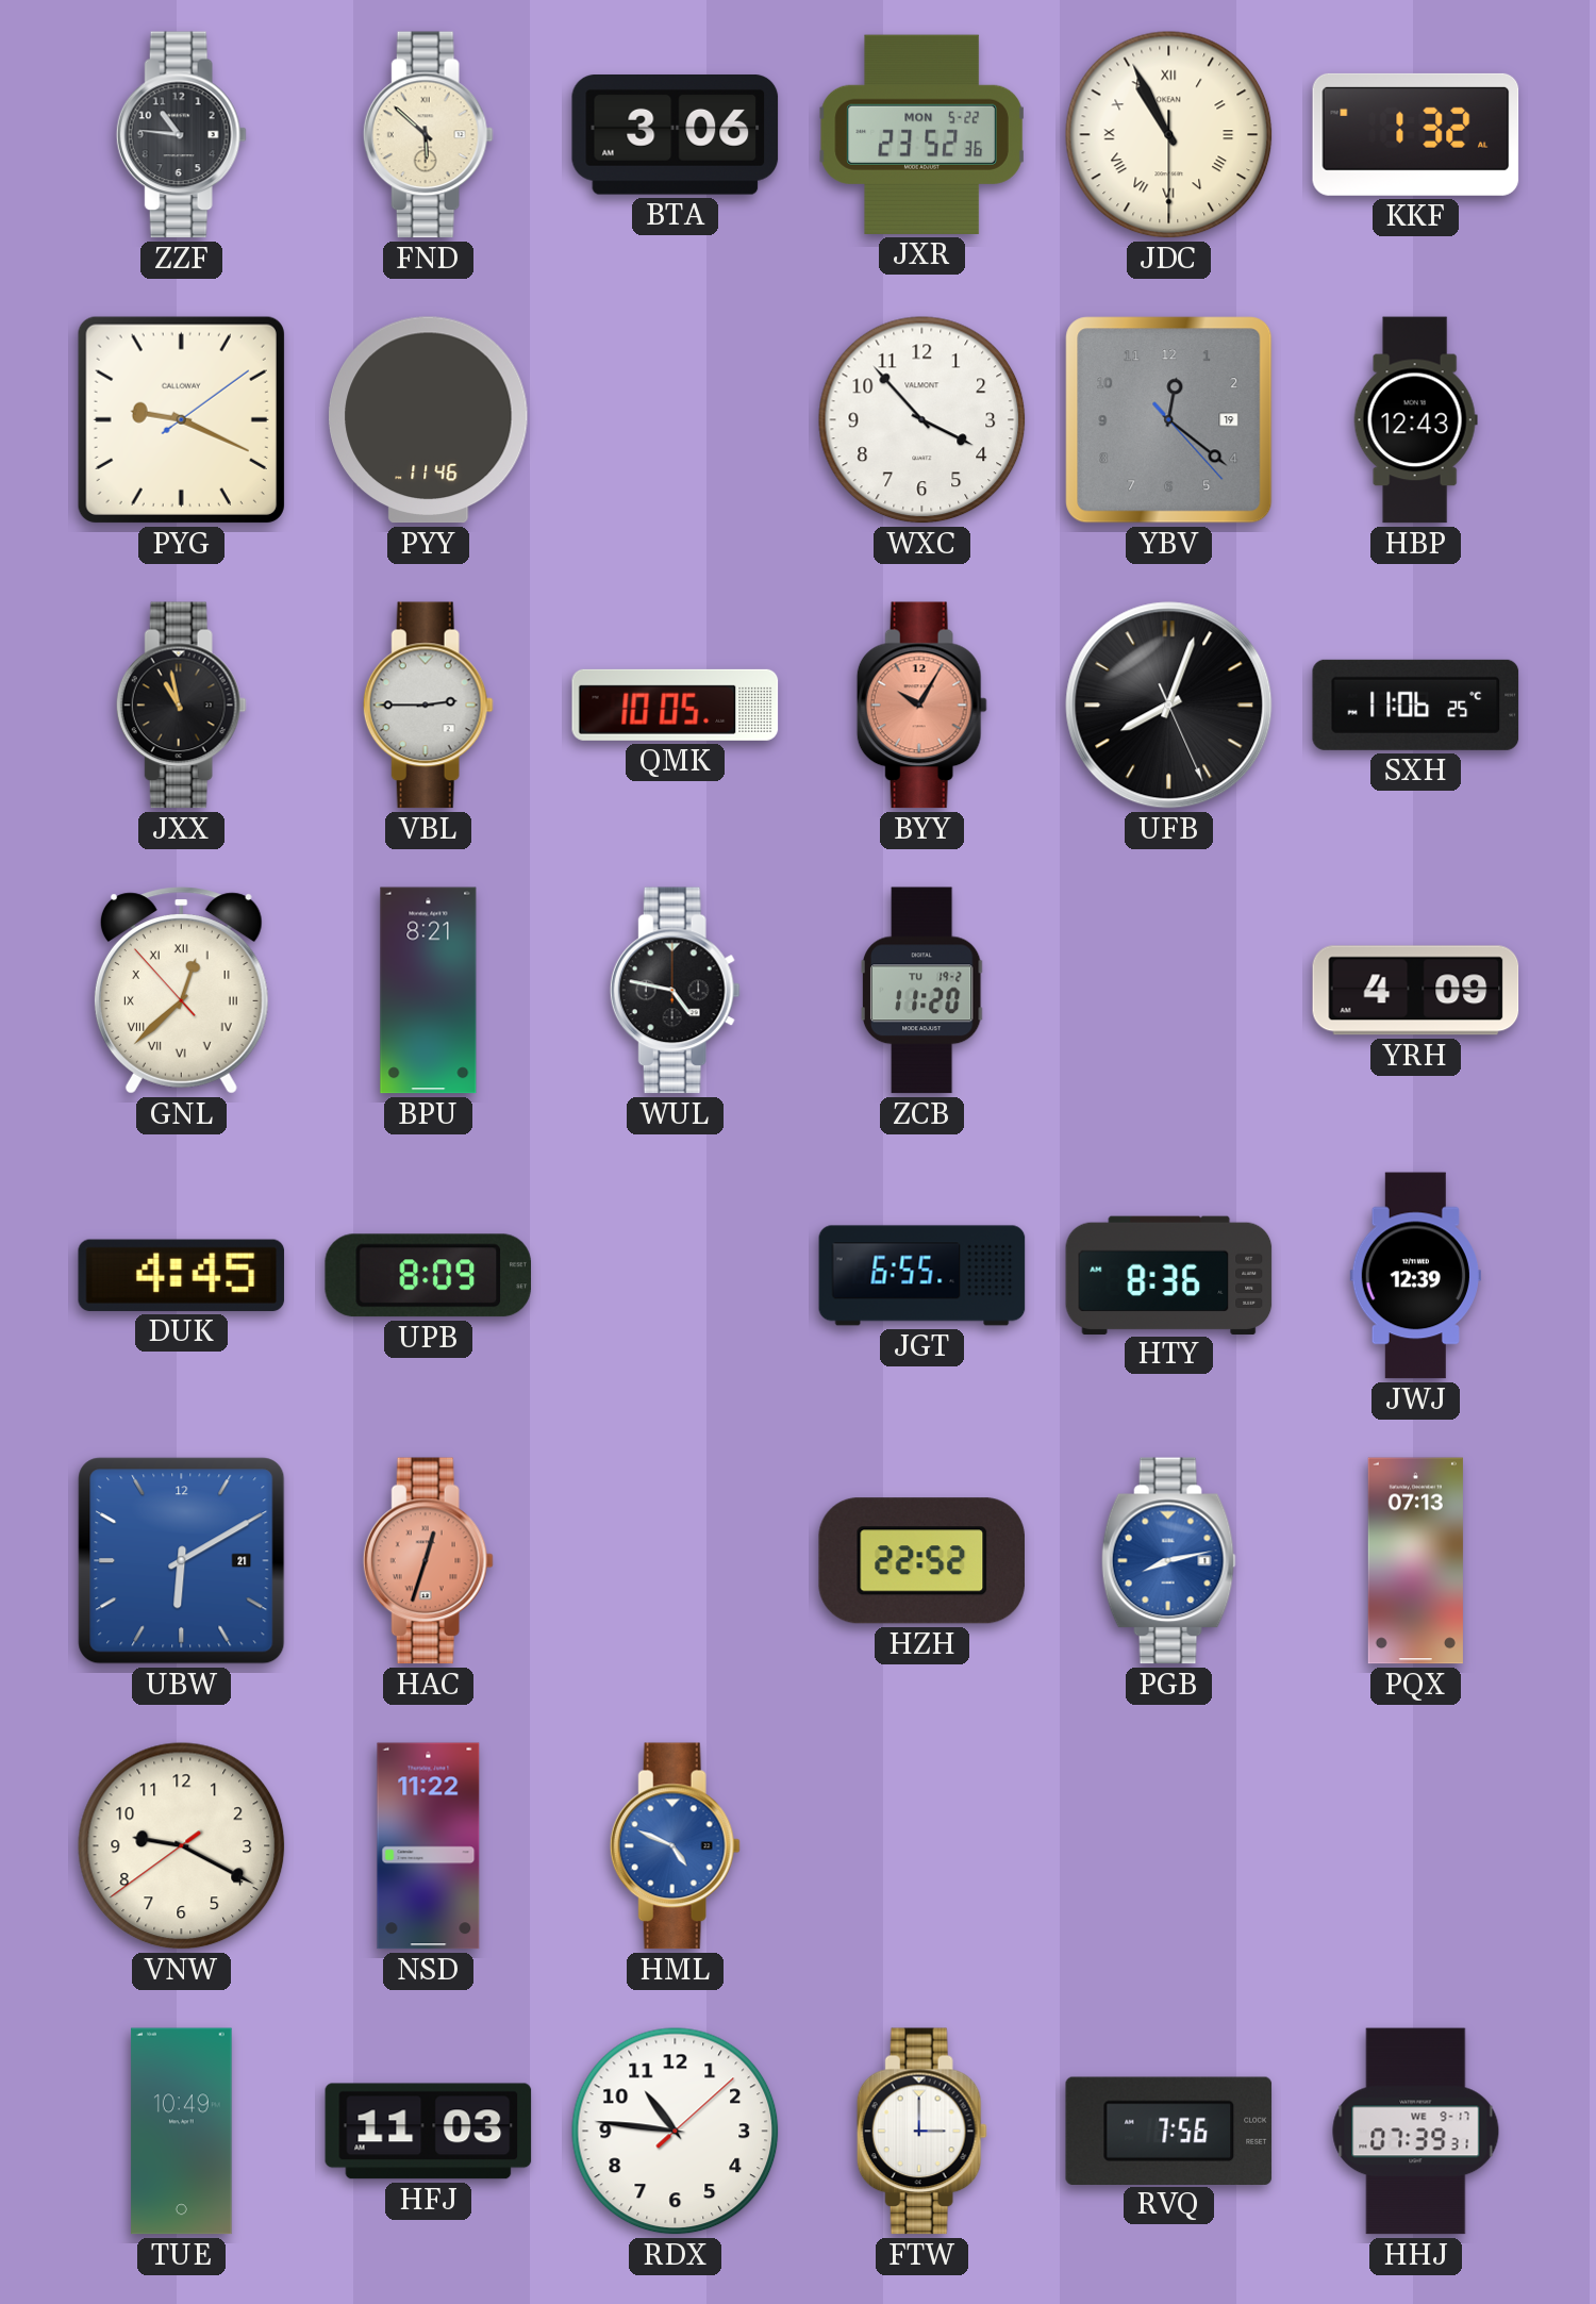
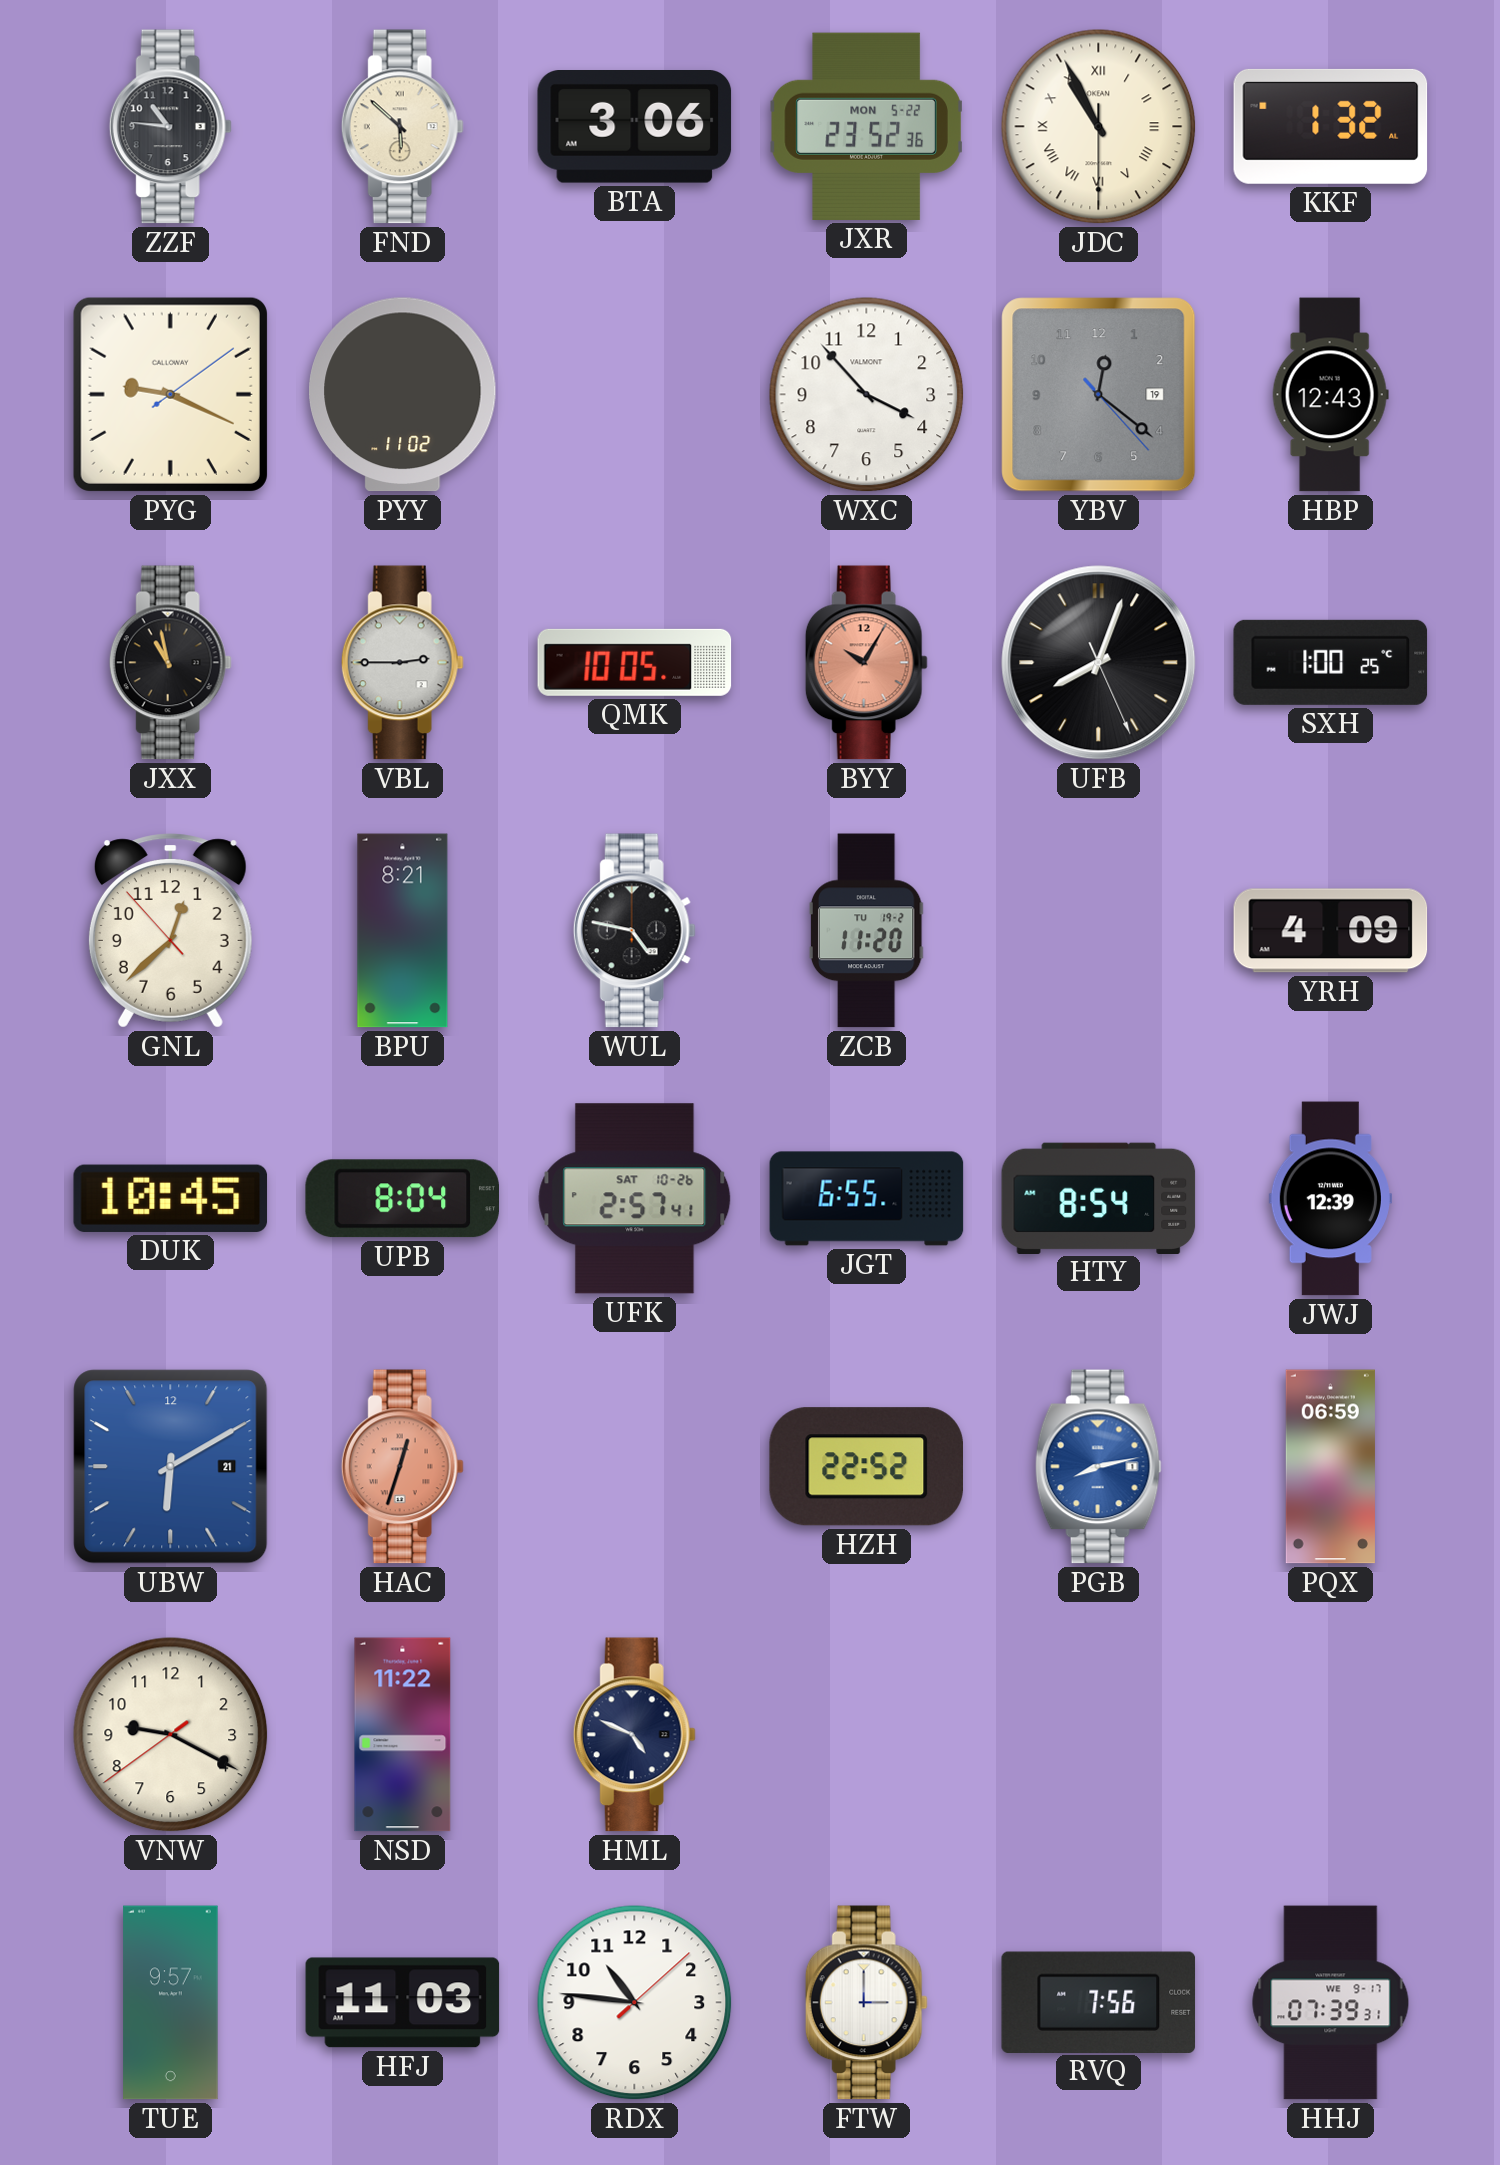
PYY: 11:46 -> 11:02 (403, 395)
SXH: 11:06 -> 1:00 (1331, 662)
GNL numerals: Roman -> Arabic (170, 931)
DUK: 4:45 -> 10:45 (171, 1198)
UPB: 8:09 -> 8:04 (402, 1199)
UFK: none -> 2:57 (635, 1199)
HTY: 8:36 -> 8:54 (1099, 1198)
PQX: 07:13 -> 06:59 (1330, 1467)
HML dial: blue -> navy (634, 1735)
TUE: 10:49 -> 9:57 (171, 2003)
